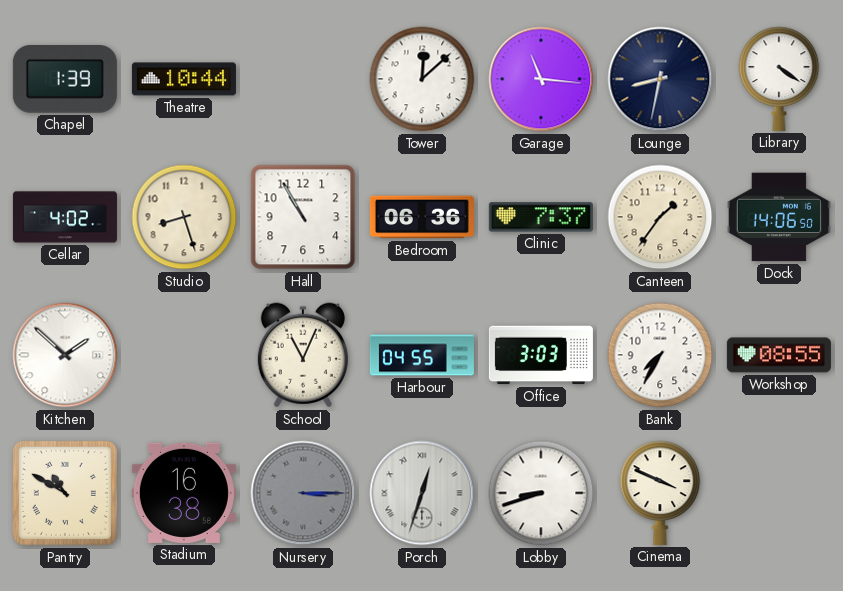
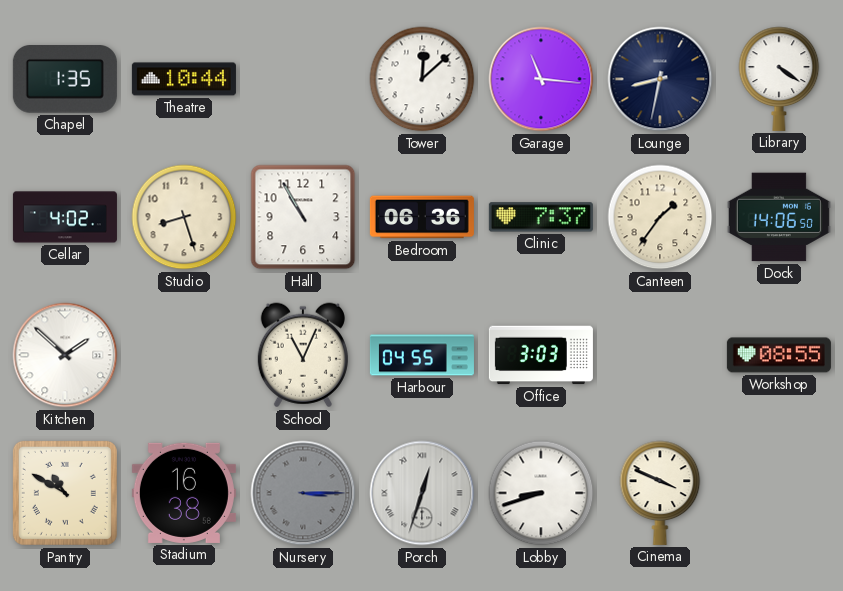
Chapel: 1:39 -> 1:35 (65, 79)
Bank: 7:35 -> none (660, 355)
